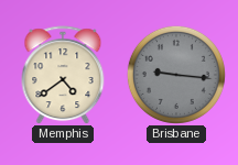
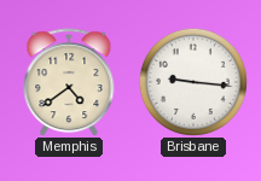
Brisbane dial: grey -> white (193, 82)
